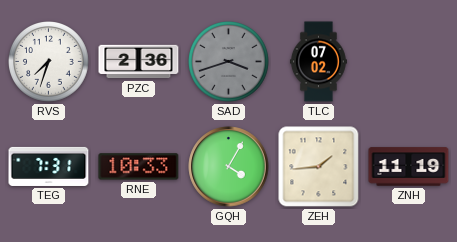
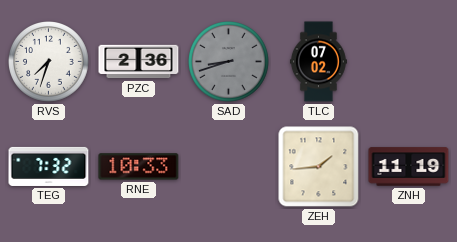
SAD: 3:42 -> 8:42 (229, 62)
TEG: 7:31 -> 7:32 (49, 166)
GQH: 4:05 -> none (229, 167)
